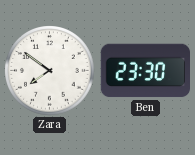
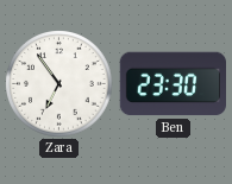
Zara: 7:51 -> 6:54 (59, 84)
